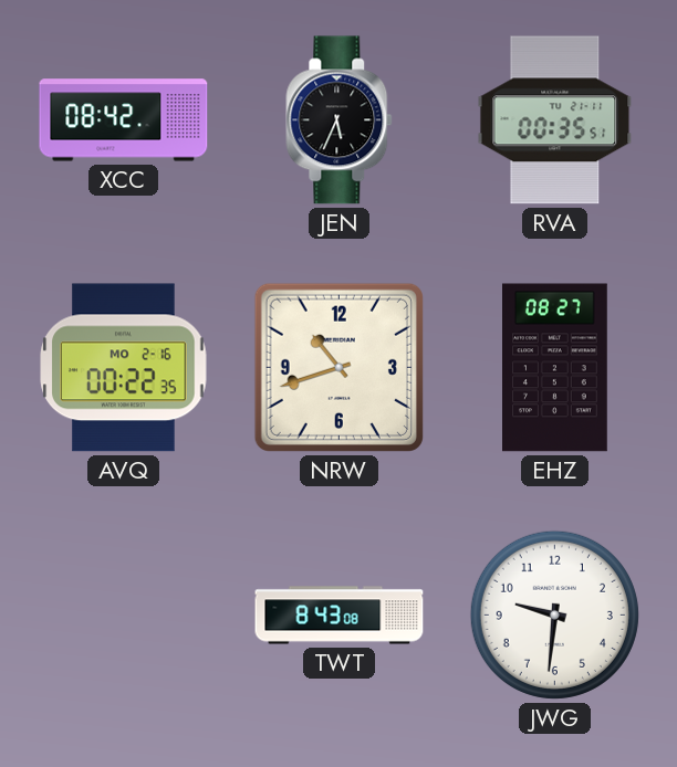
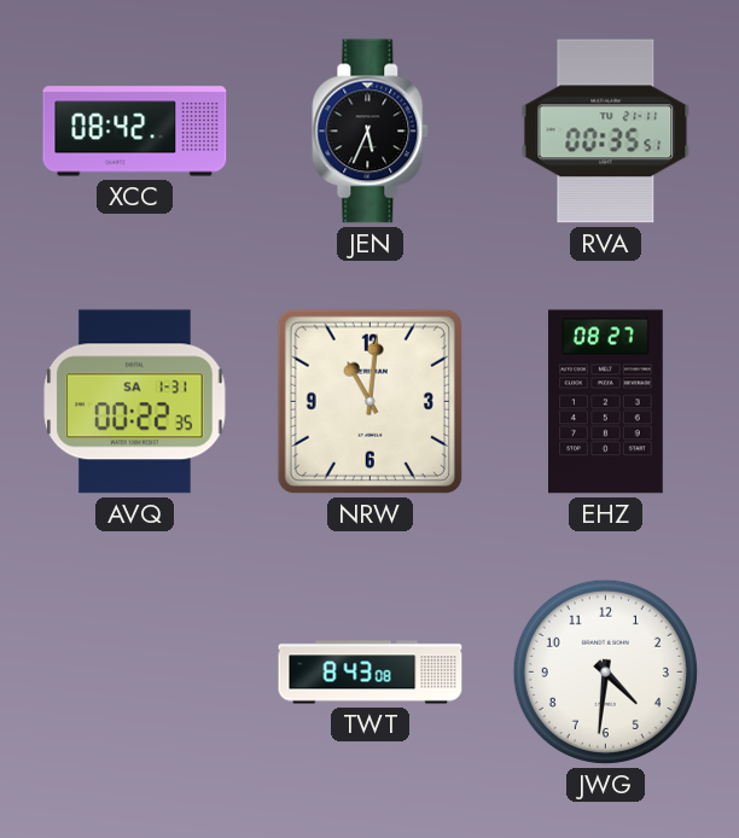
AVQ date: MO 2-16 -> SA 1-31 (135, 402)
NRW: 10:42 -> 11:01 (369, 401)
JWG: 9:31 -> 4:31 (605, 671)
